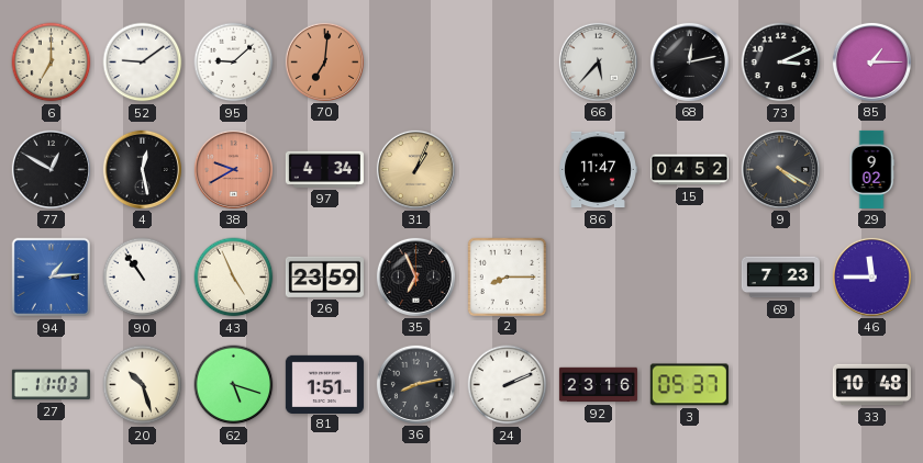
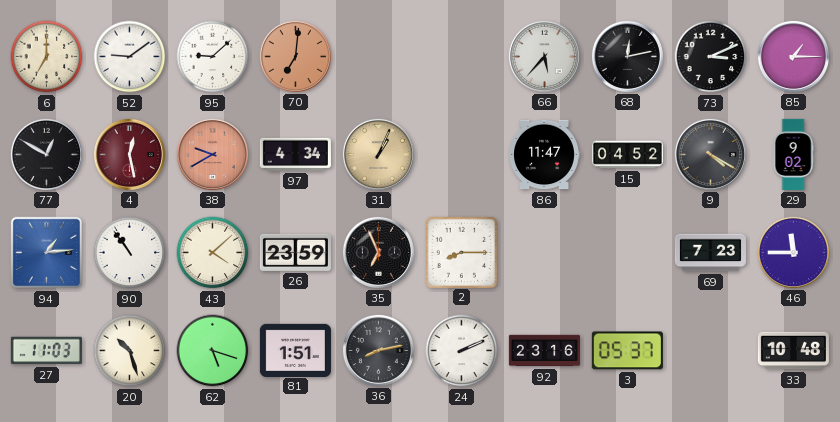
4 dial: black -> burgundy (129, 154)
43: 4:56 -> 4:08 (213, 253)
